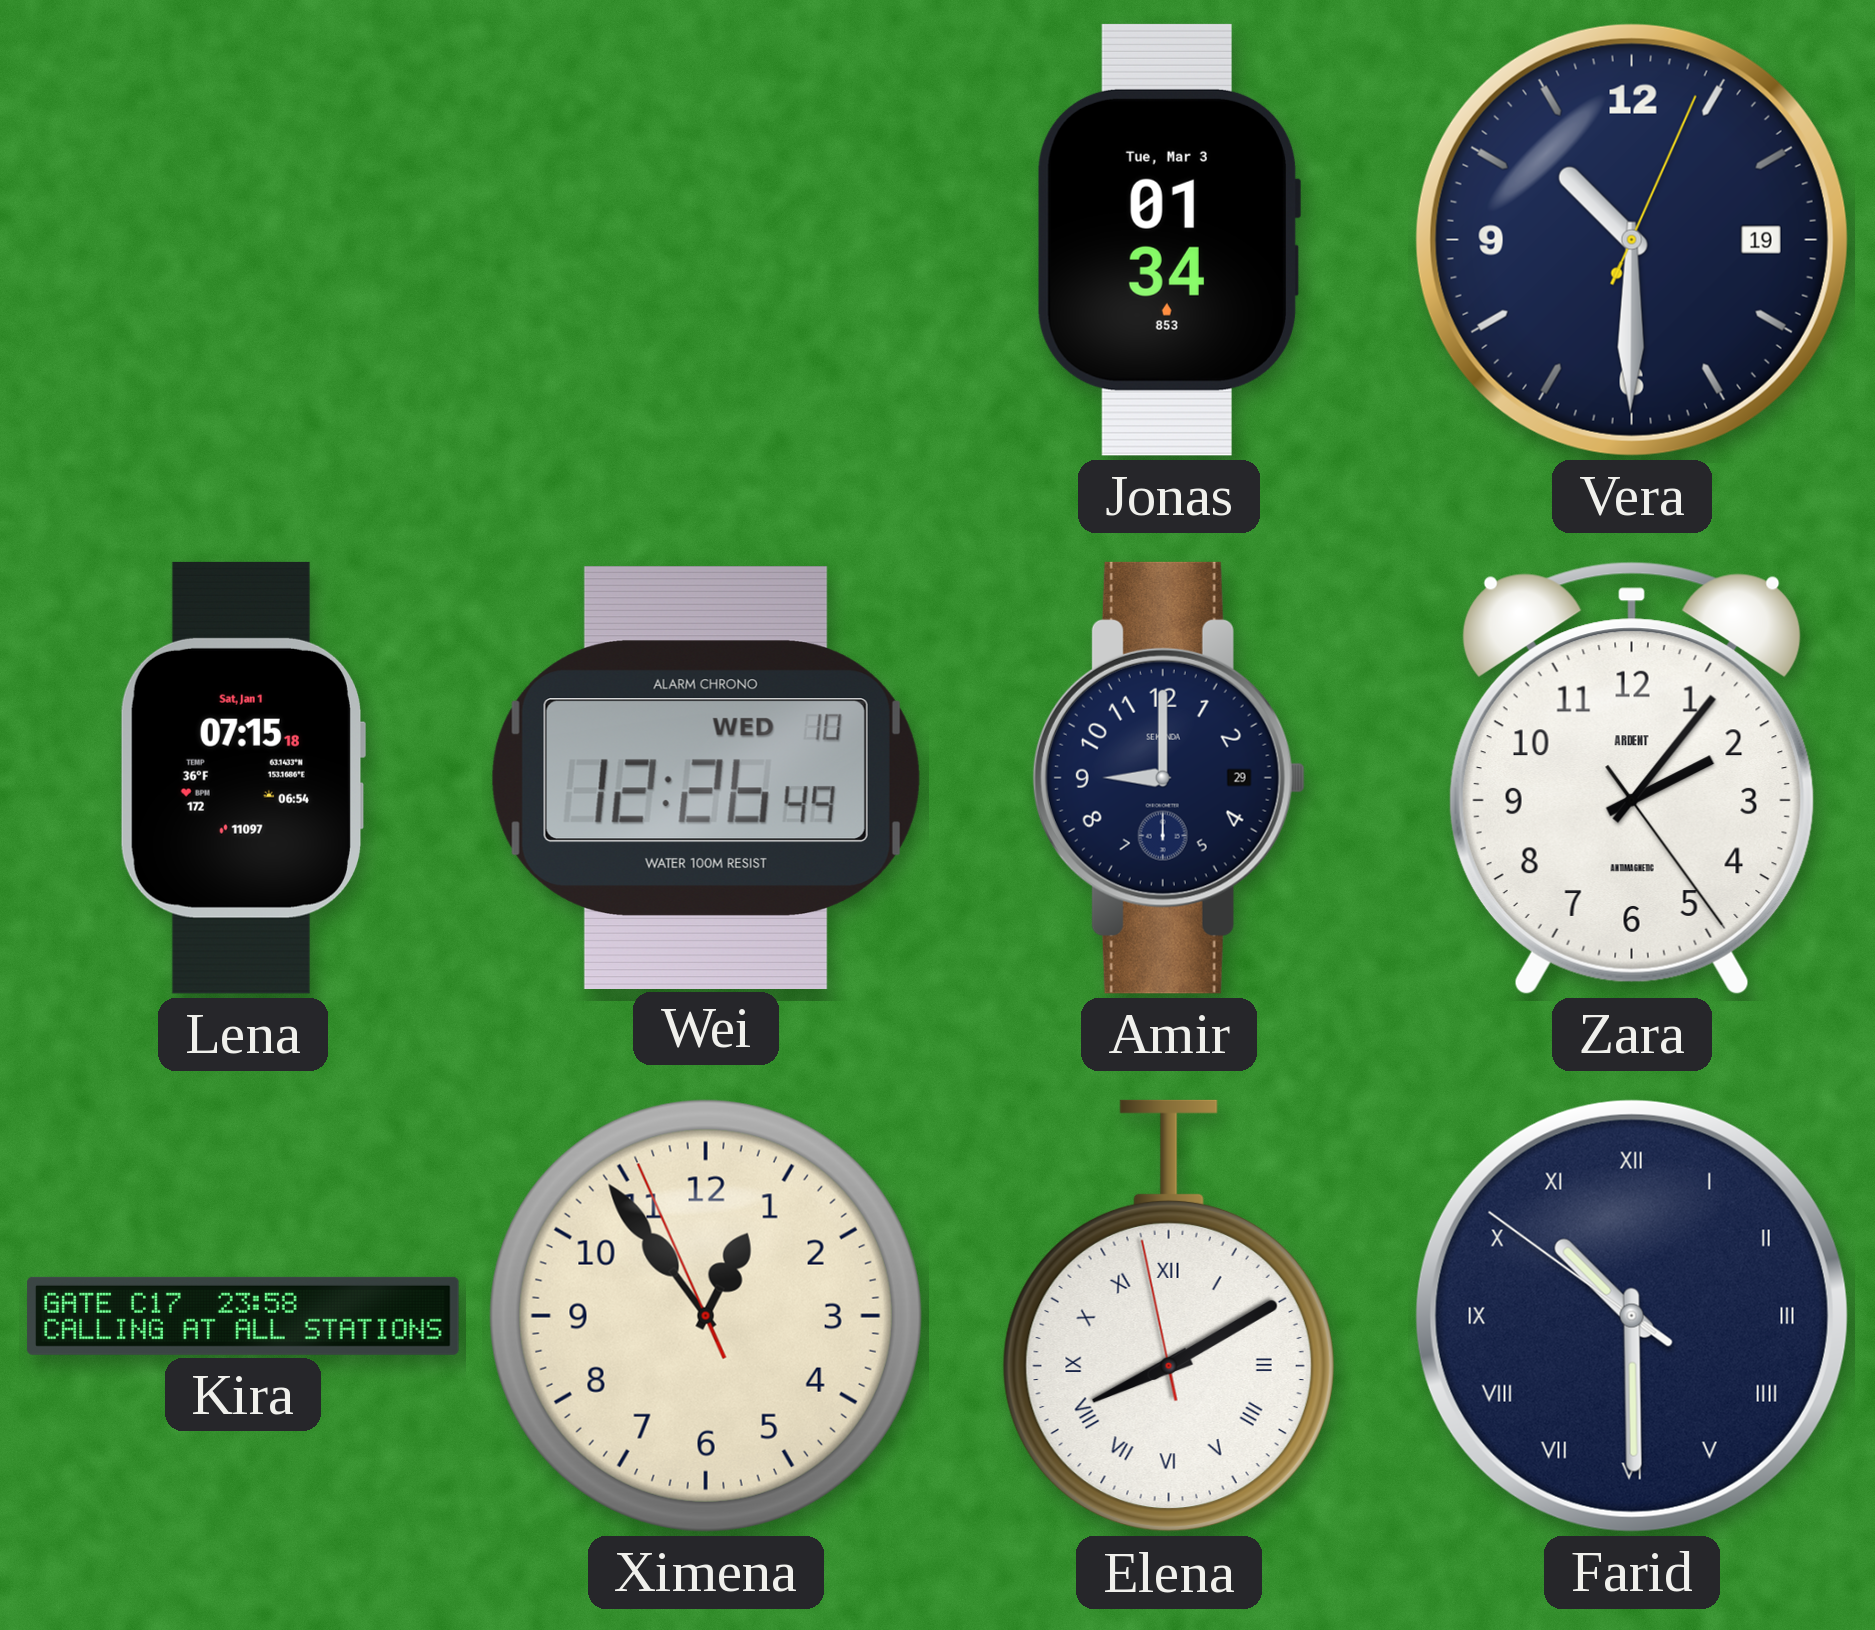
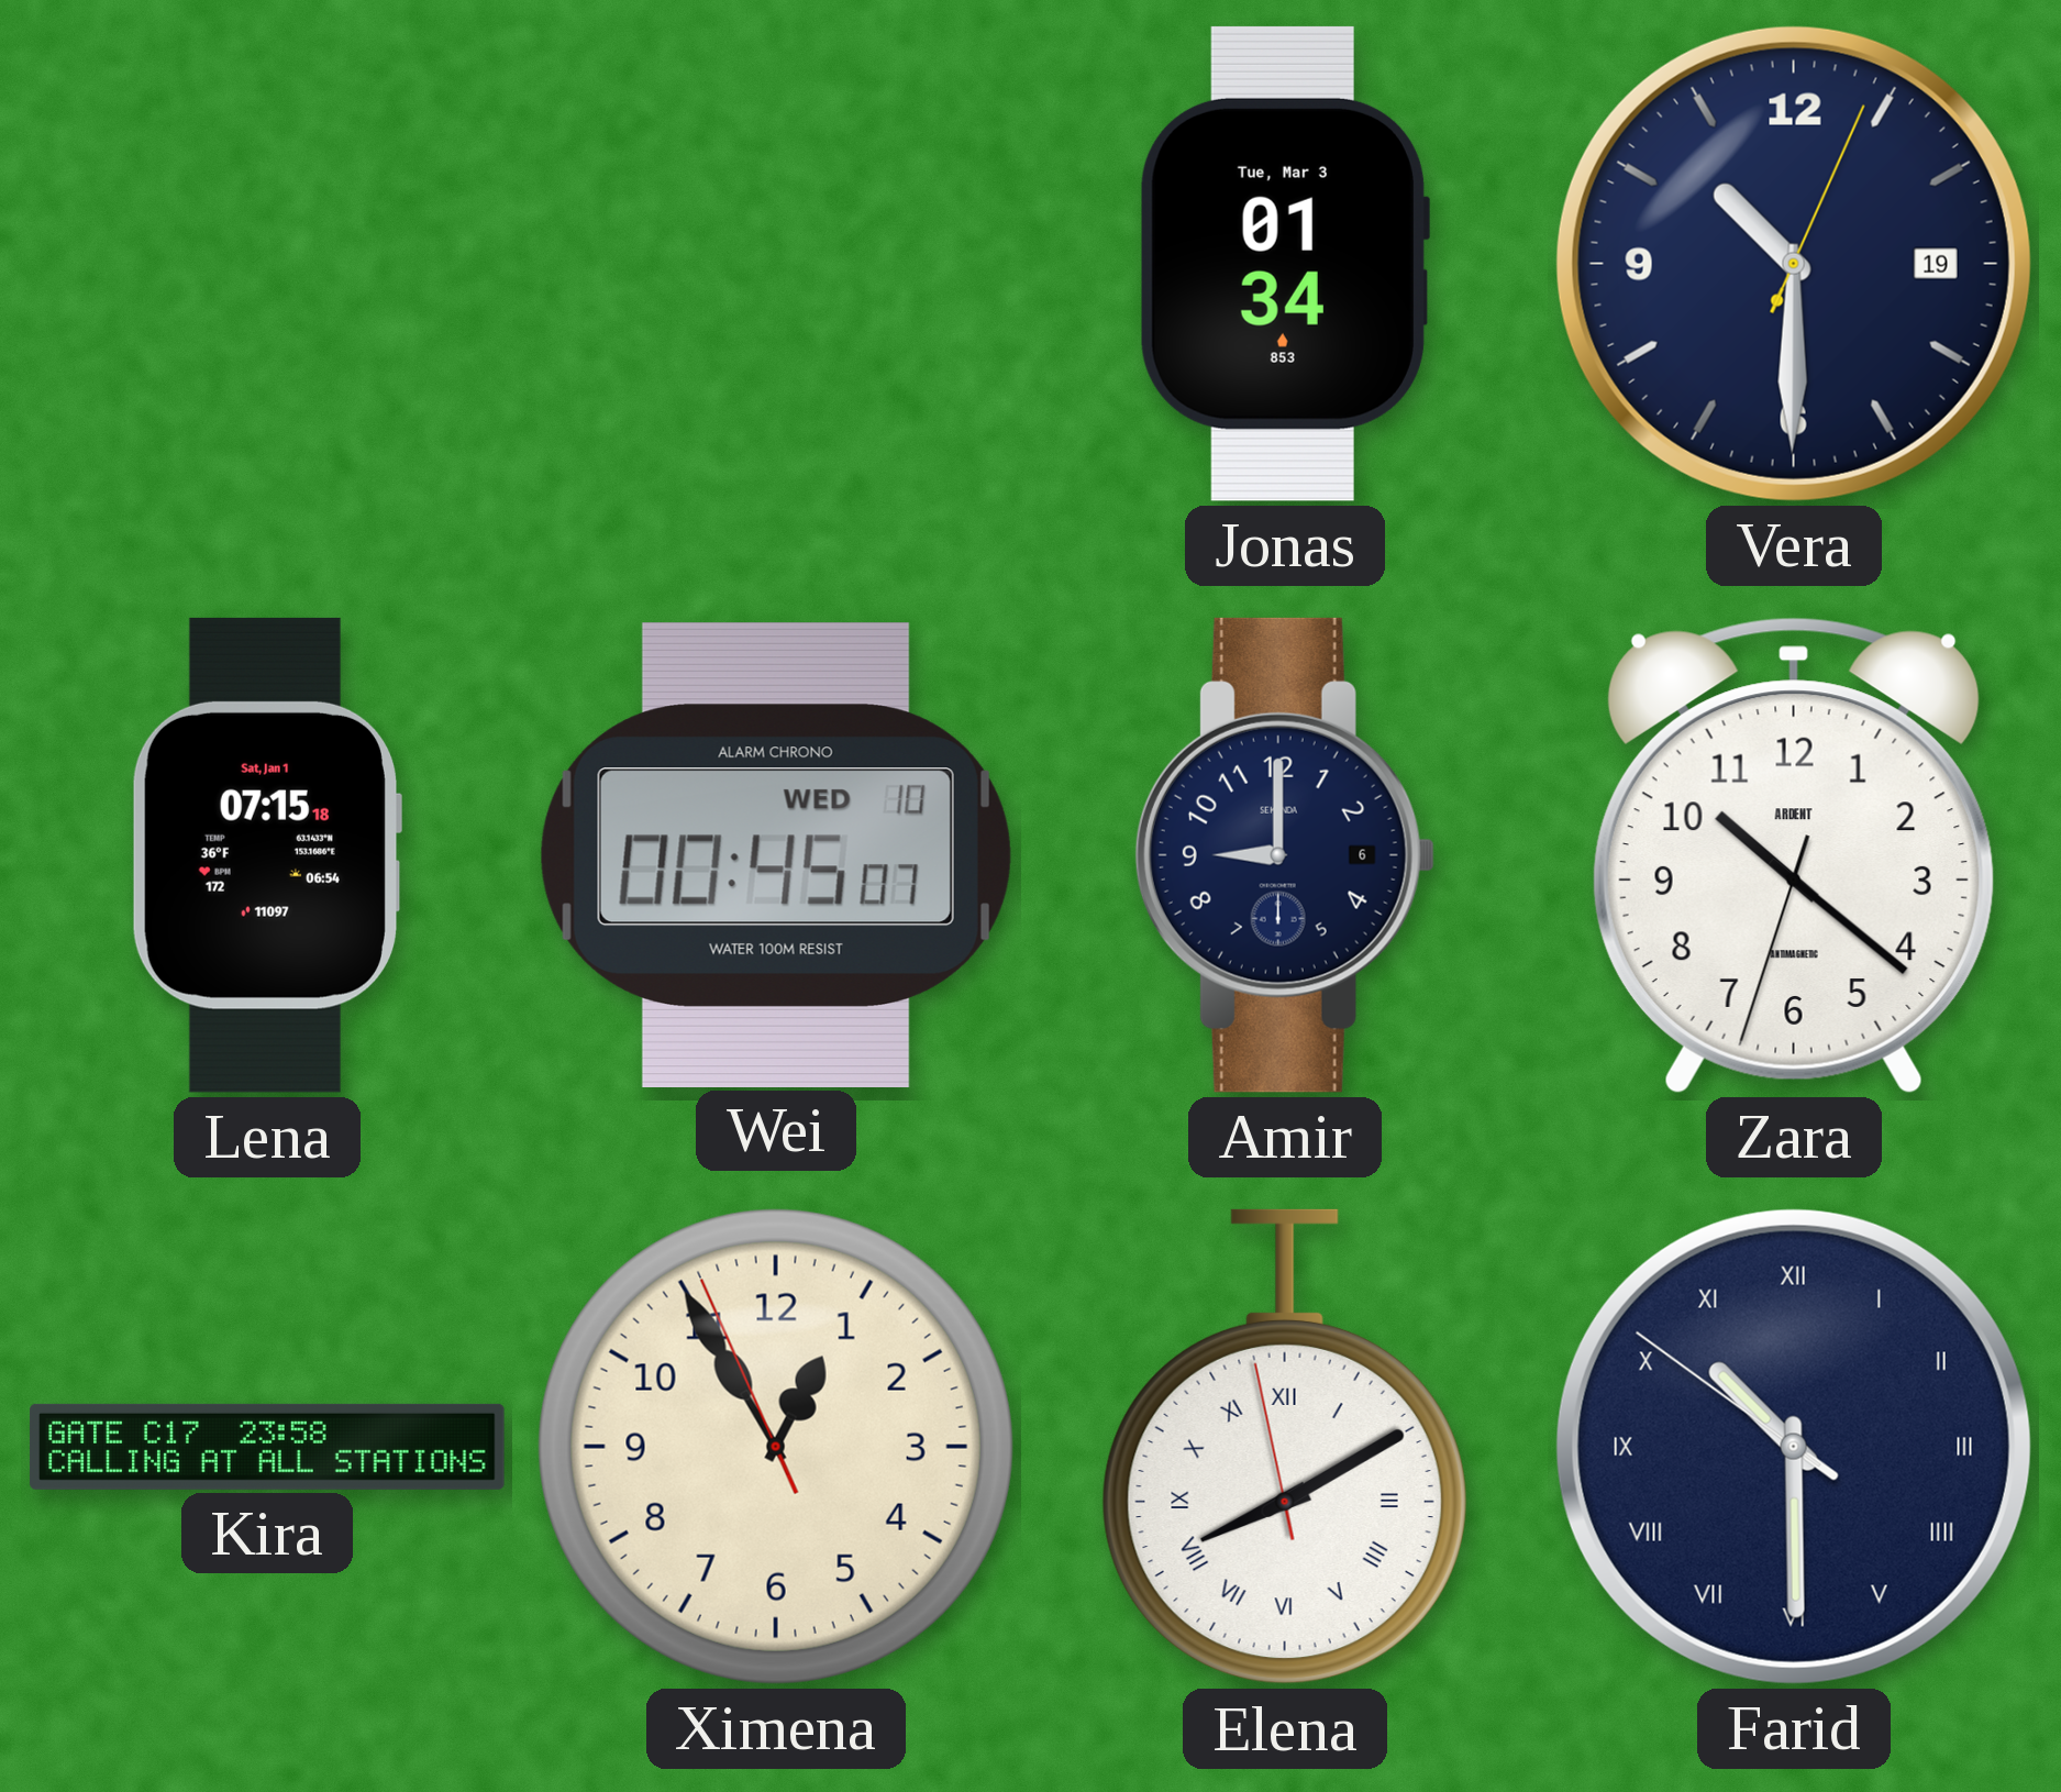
Wei: 12:26 -> 00:45 (776, 854)
Amir date: 29 -> 6 (1285, 855)
Zara: 2:06 -> 10:21 (1794, 855)
Ximena: 12:53 -> 12:54 (776, 1447)
